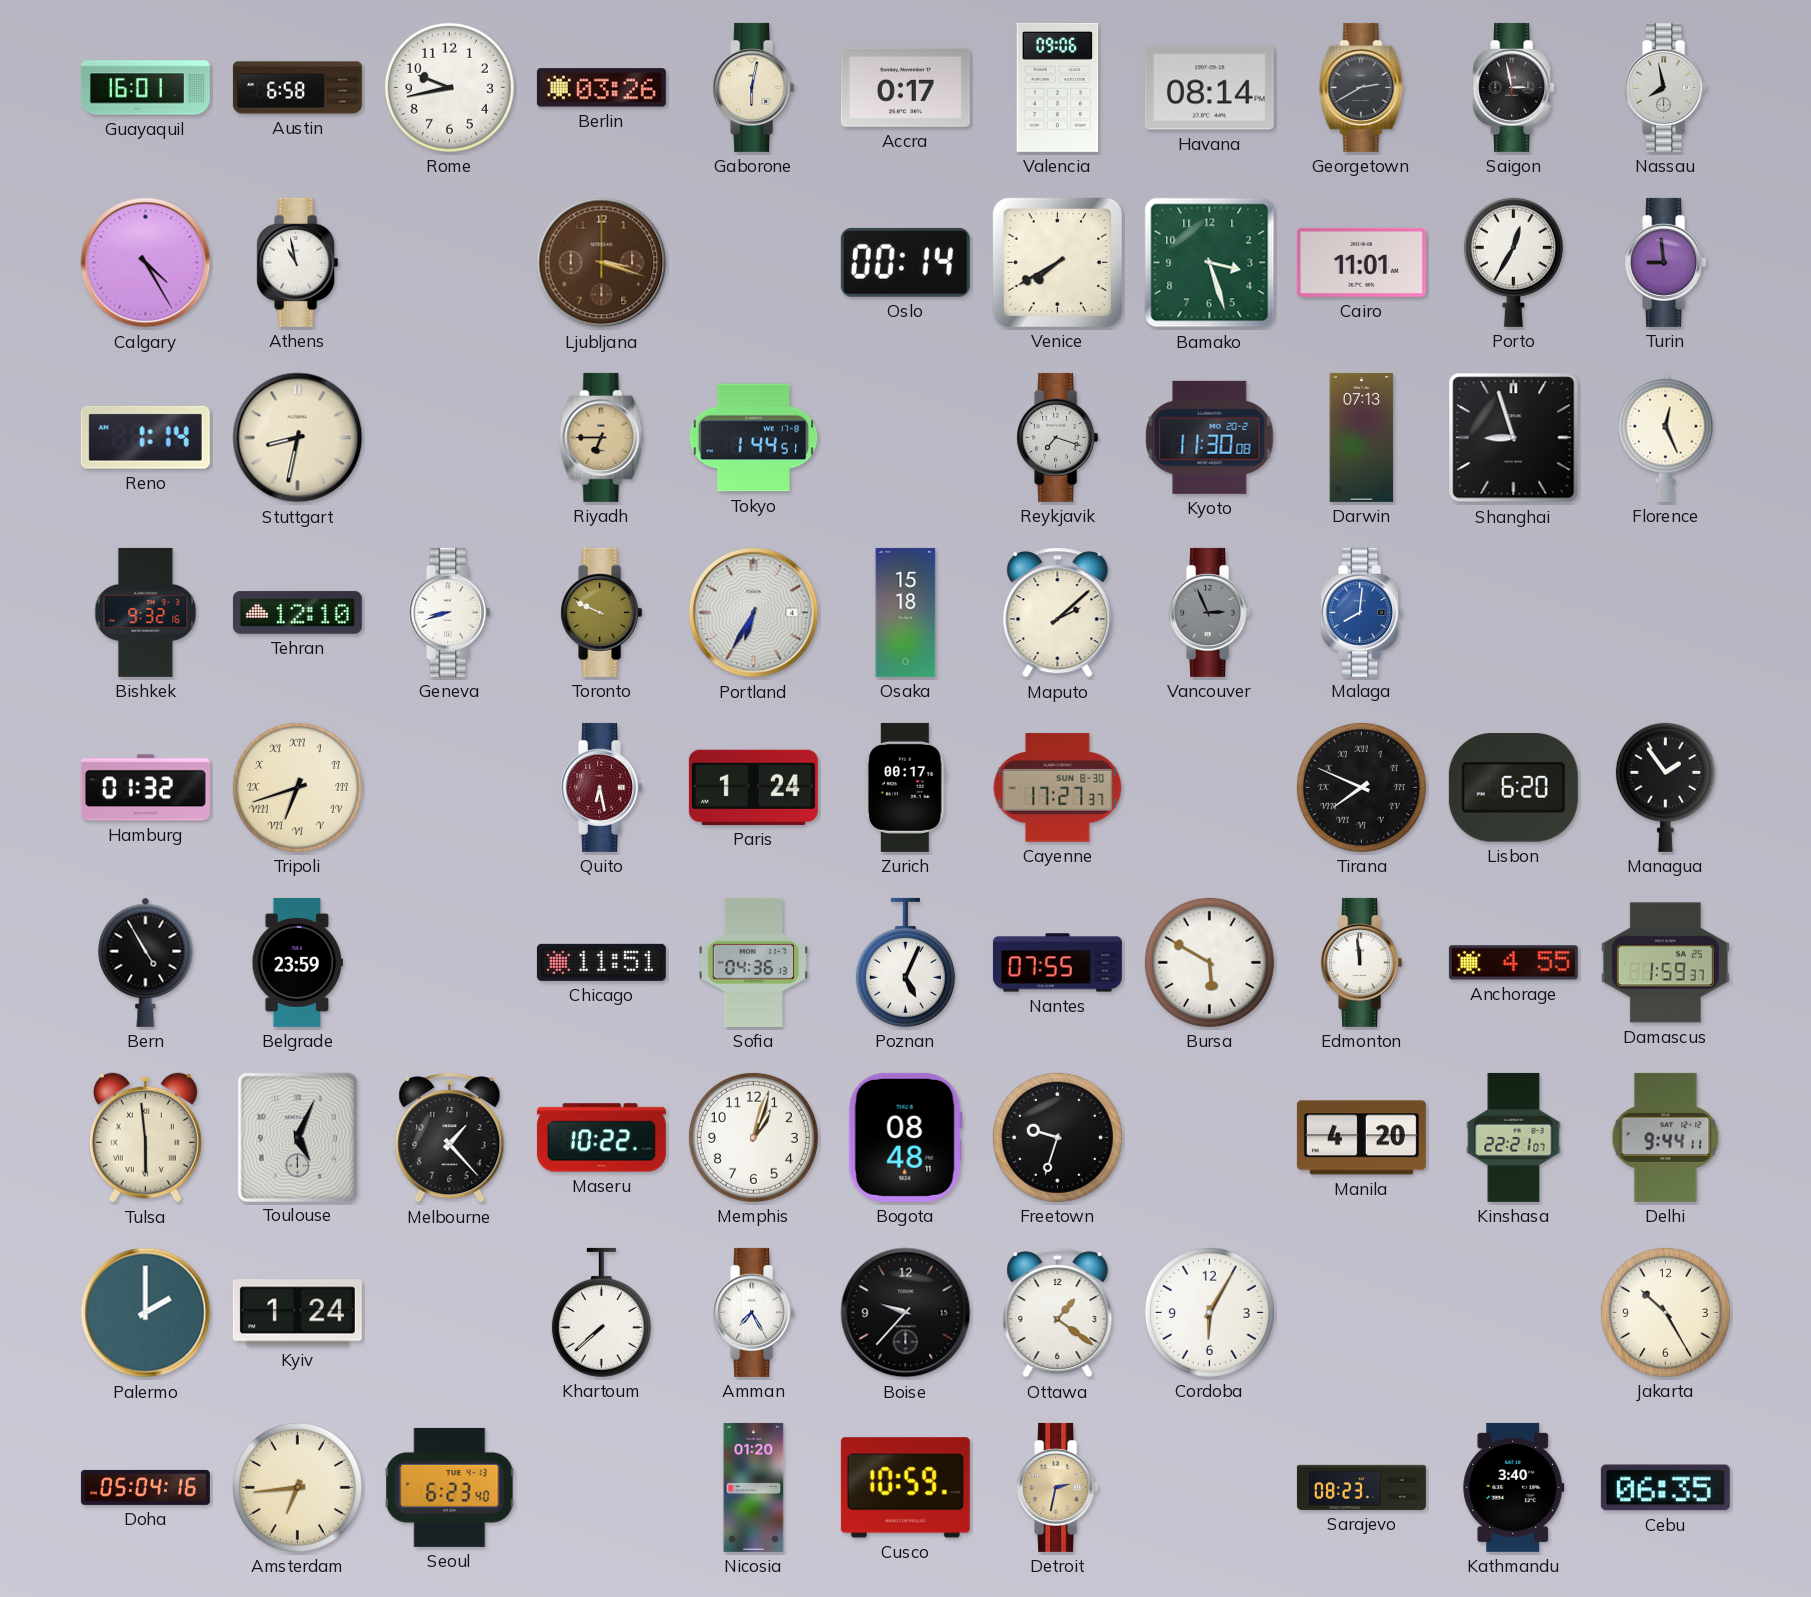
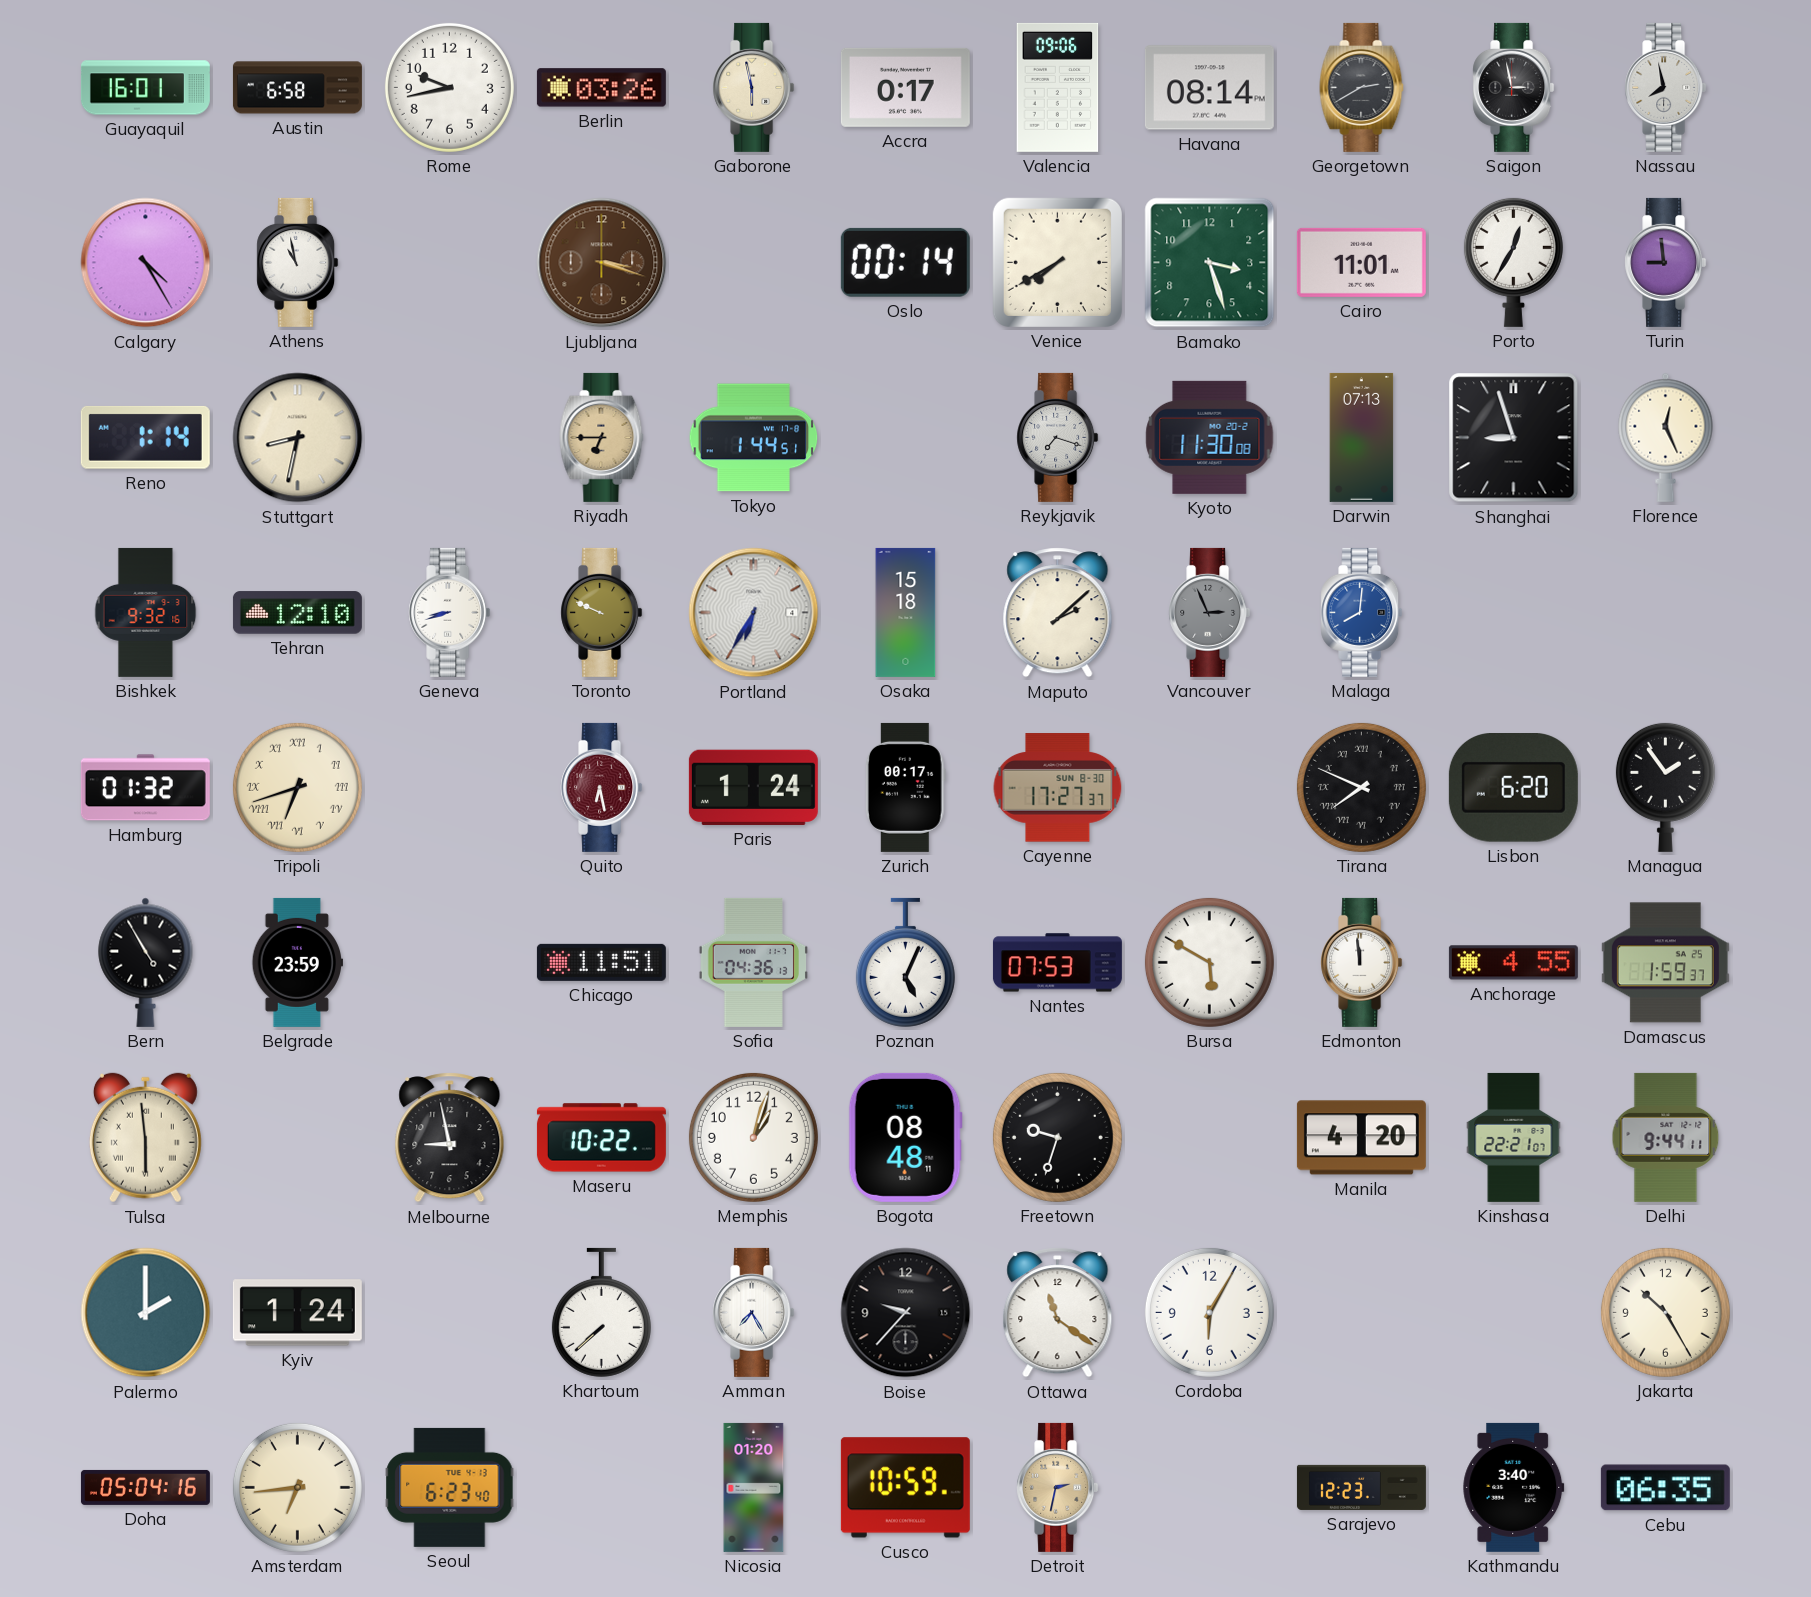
Gaborone: 6:02 -> 5:58 (754, 87)
Nantes: 07:55 -> 07:53 (1057, 963)
Toulouse: 5:04 -> none (297, 1137)
Melbourne: 1:23 -> 8:58 (450, 1138)
Ottawa: 1:21 -> 11:21 (1058, 1313)
Sarajevo: 08:23 -> 12:23 (1361, 1487)
